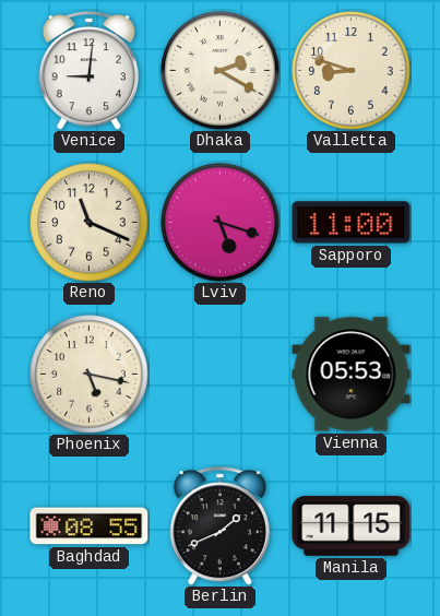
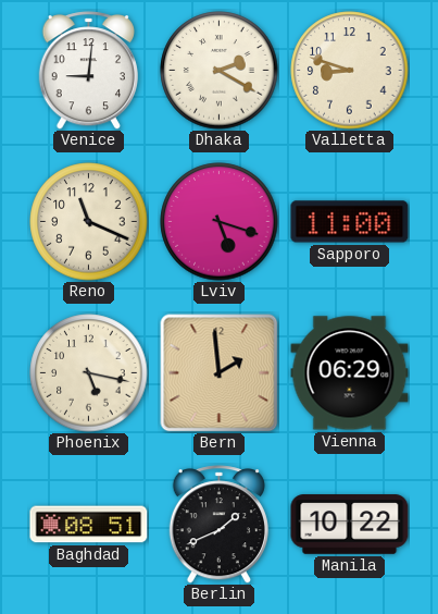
Bern: none -> 1:59 (218, 372)
Vienna: 05:53 -> 06:29 (350, 373)
Baghdad: 08:55 -> 08:51 (89, 525)
Manila: 11:15 -> 10:22 (350, 525)
